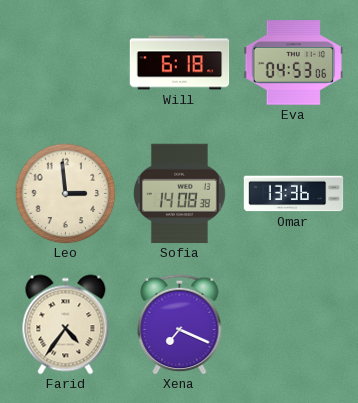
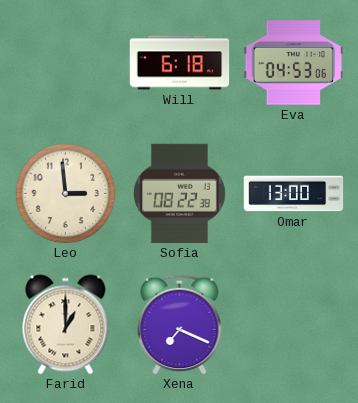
Sofia: 14:08 -> 08:22 (179, 194)
Omar: 13:36 -> 13:00 (294, 194)
Farid: 4:36 -> 1:00 (66, 325)
